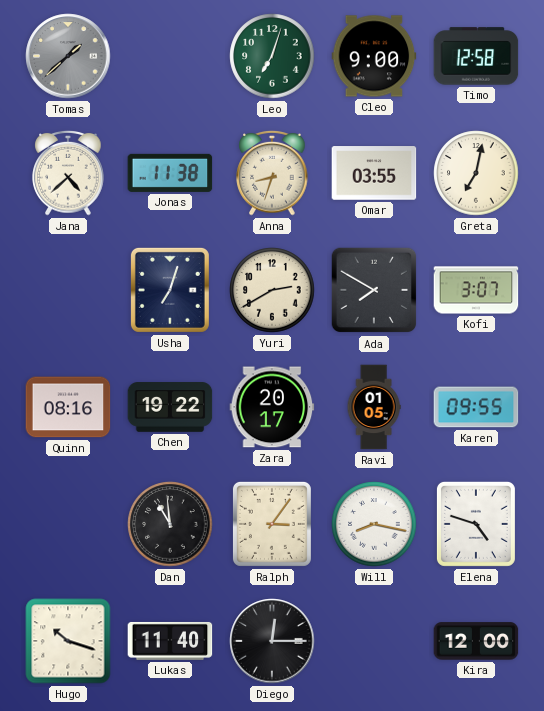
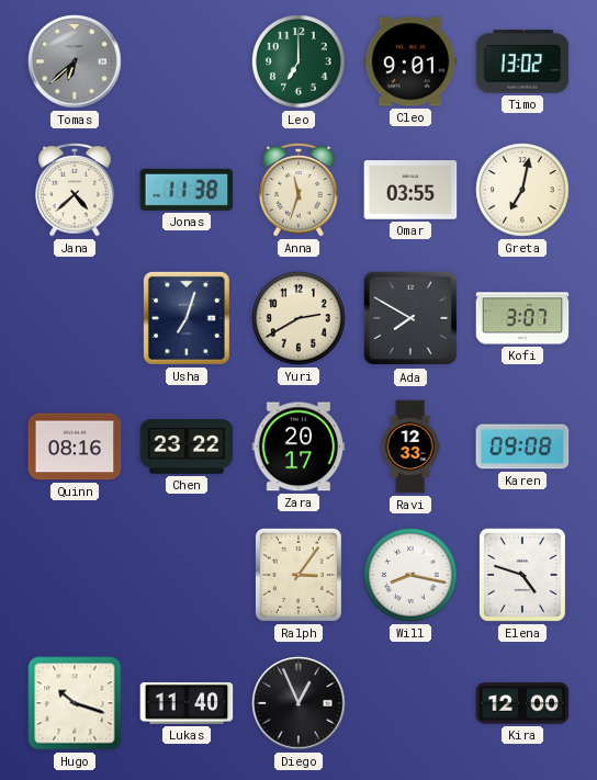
Tomas: 1:38 -> 6:38 (75, 61)
Leo: 7:03 -> 7:00 (298, 61)
Cleo: 9:00 -> 9:01 (410, 61)
Timo: 12:58 -> 13:02 (522, 61)
Anna: 8:33 -> 11:33 (298, 190)
Chen: 19:22 -> 23:22 (187, 446)
Ravi: 01:05 -> 12:33 (410, 446)
Karen: 09:55 -> 09:08 (522, 446)
Dan: 10:59 -> none (170, 524)
Diego: 12:15 -> 12:56 (298, 703)
